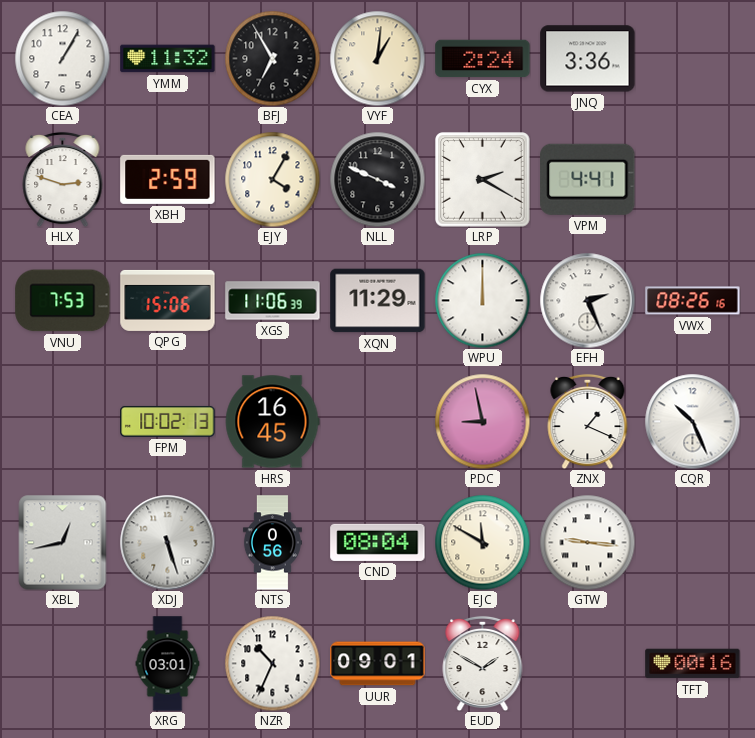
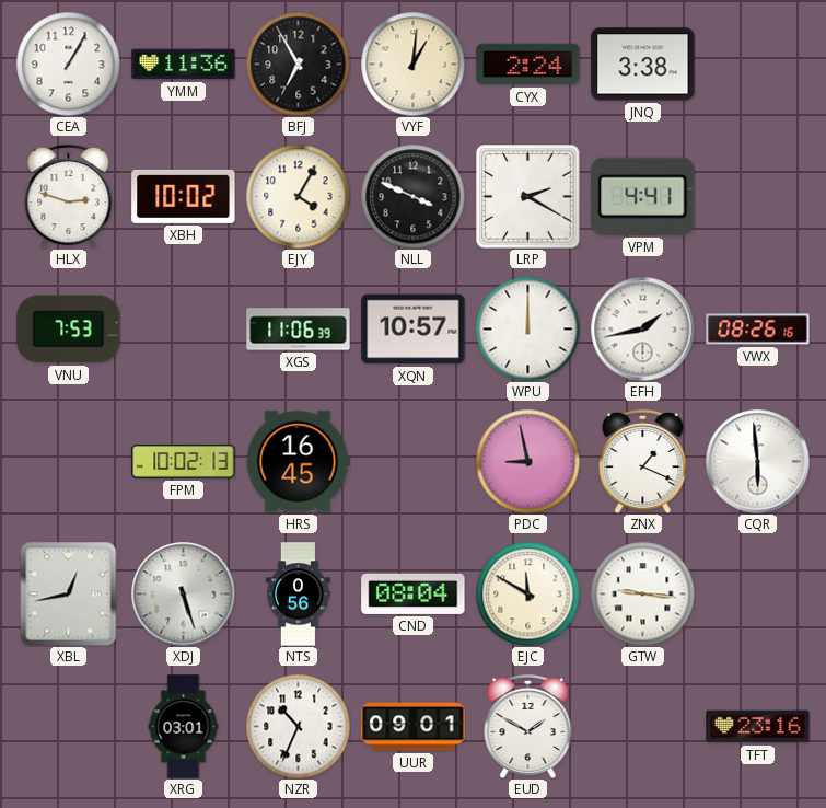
YMM: 11:32 -> 11:36 (184, 65)
JNQ: 3:36 -> 3:38 (643, 65)
XBH: 2:59 -> 10:02 (184, 196)
QPG: 15:06 -> none (168, 300)
XQN: 11:29 -> 10:57 (414, 330)
EFH: 2:26 -> 1:43 (642, 328)
CQR: 10:26 -> 5:59 (757, 461)
TFT: 00:16 -> 23:16 (758, 727)
